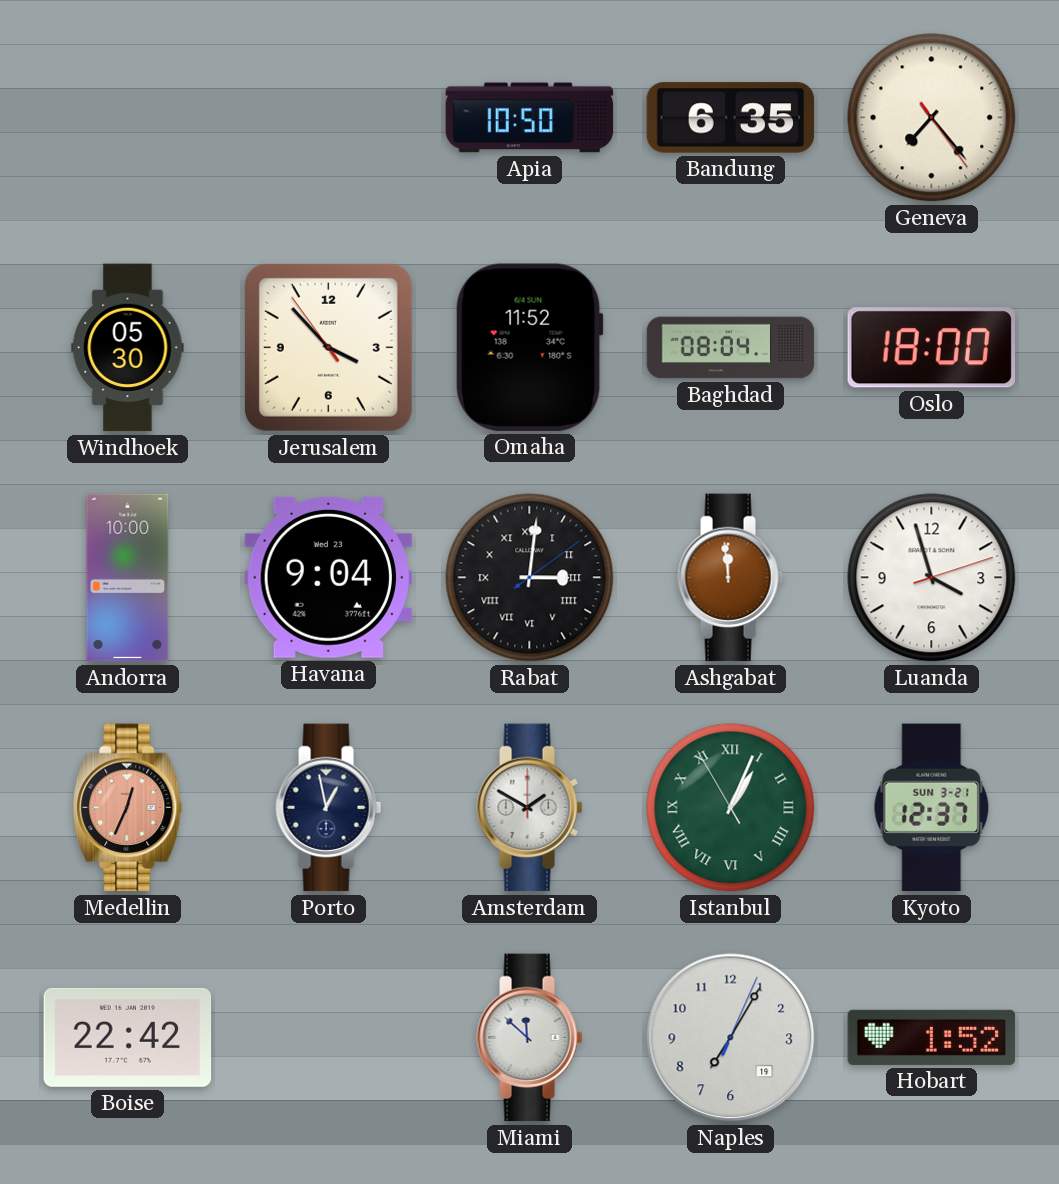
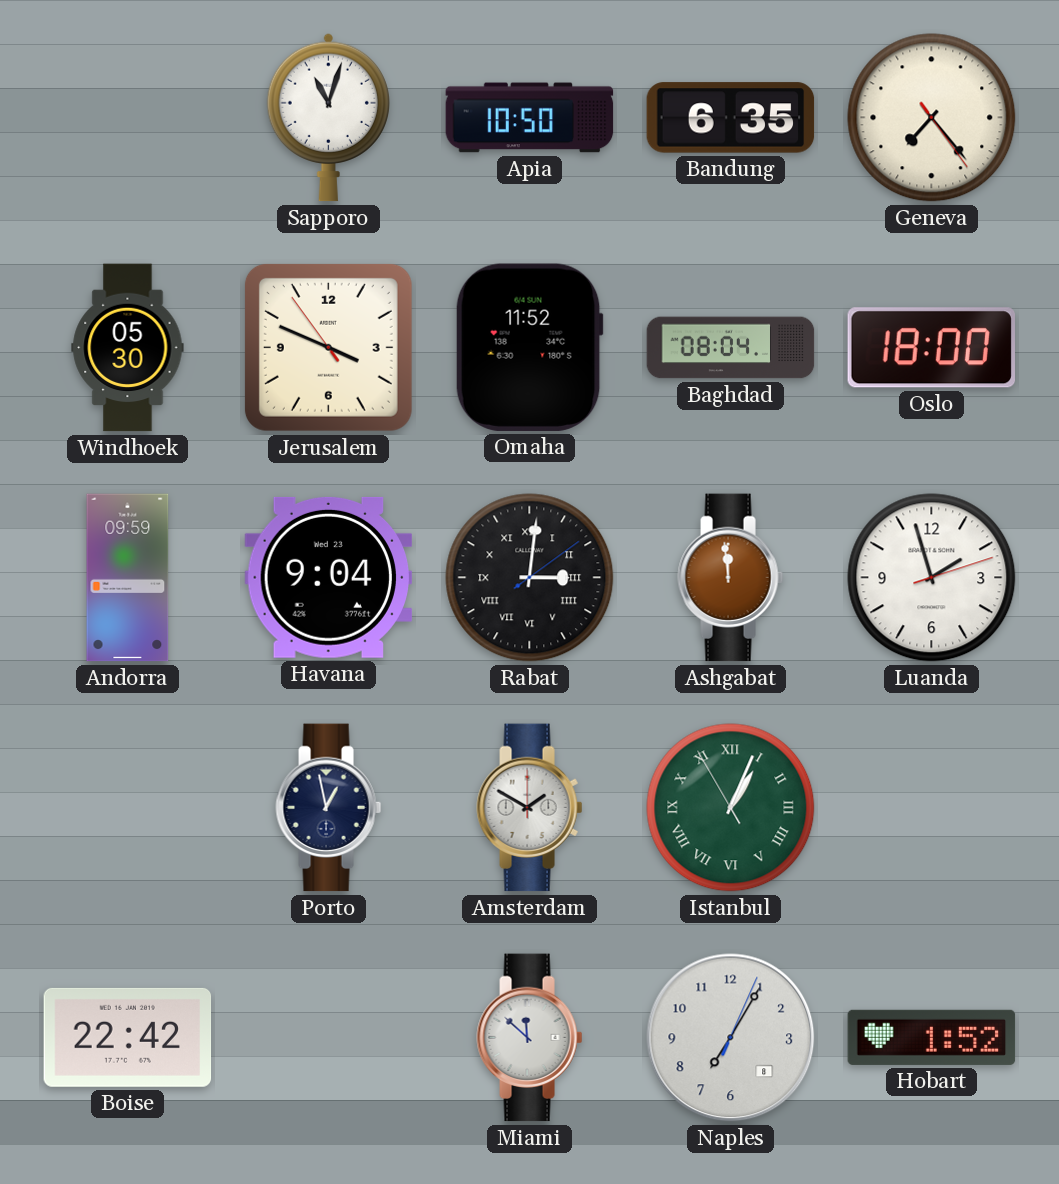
Sapporo: none -> 11:03 (328, 117)
Jerusalem: 3:52 -> 3:48 (328, 347)
Andorra: 10:00 -> 09:59 (128, 578)
Luanda: 3:57 -> 1:57 (932, 578)
Medellin: 12:34 -> none (128, 808)
Kyoto: 12:37 -> none (932, 808)
Naples date: 19 -> 8 (731, 1038)
